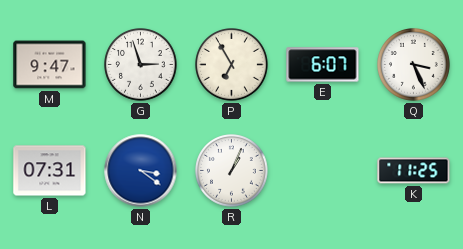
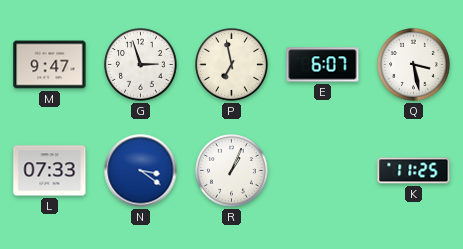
P: 6:55 -> 6:58 (232, 65)
Q: 3:26 -> 3:28 (414, 65)
L: 07:31 -> 07:33 (50, 171)
